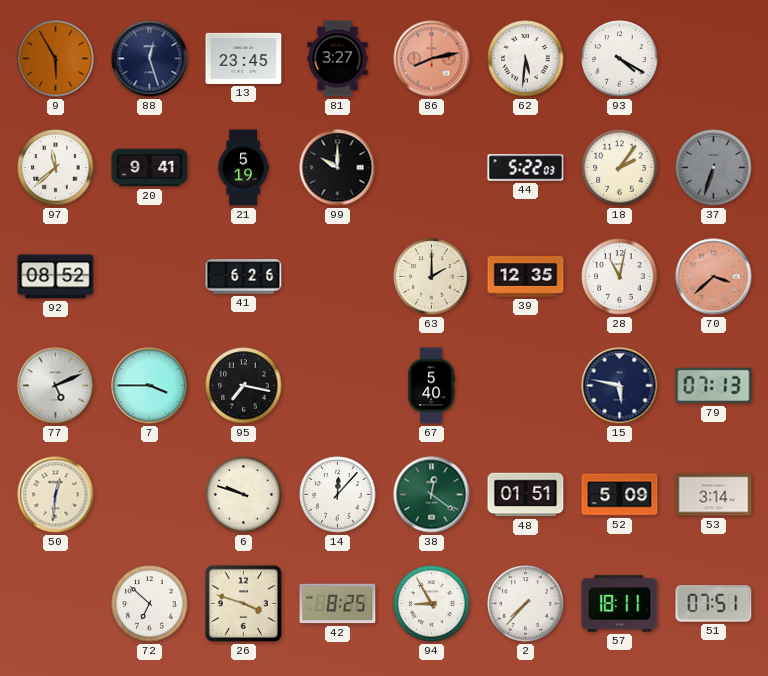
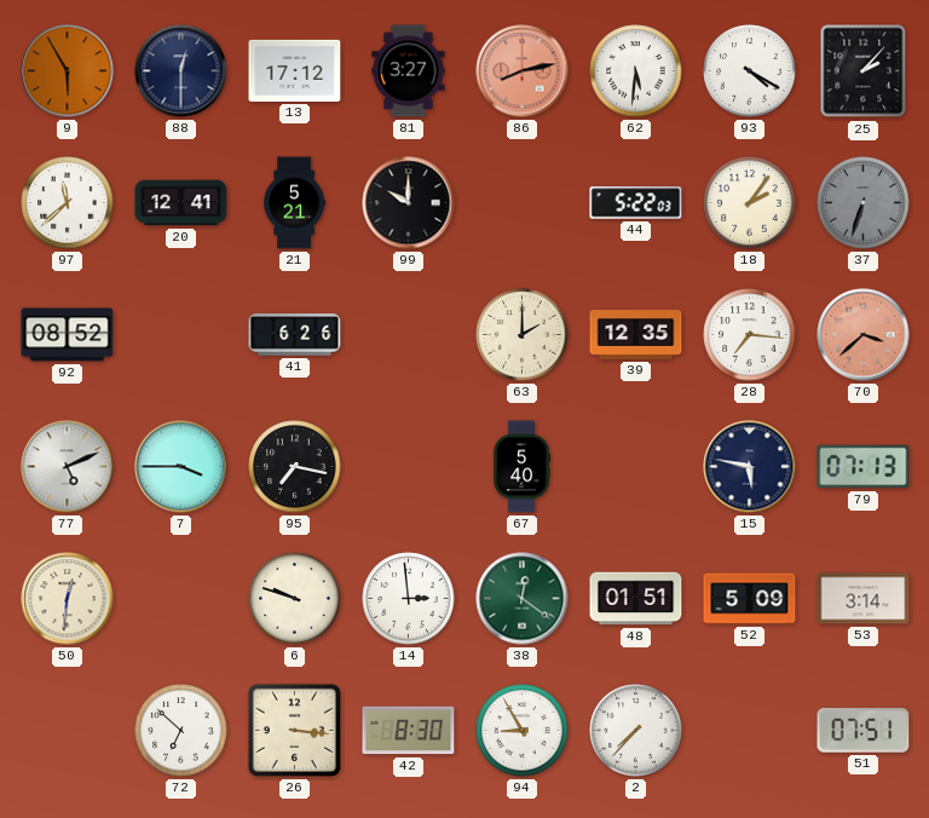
88: 12:27 -> 12:30 (181, 71)
13: 23:45 -> 17:12 (295, 70)
25: none -> 2:07 (864, 71)
20: 9:41 -> 12:41 (181, 203)
21: 5:19 -> 5:21 (295, 203)
28: 11:02 -> 7:16 (750, 335)
14: 12:07 -> 2:59 (409, 599)
26: 3:48 -> 3:16 (294, 730)
42: 8:25 -> 8:30 (409, 731)
57: 18:11 -> none (620, 604)
